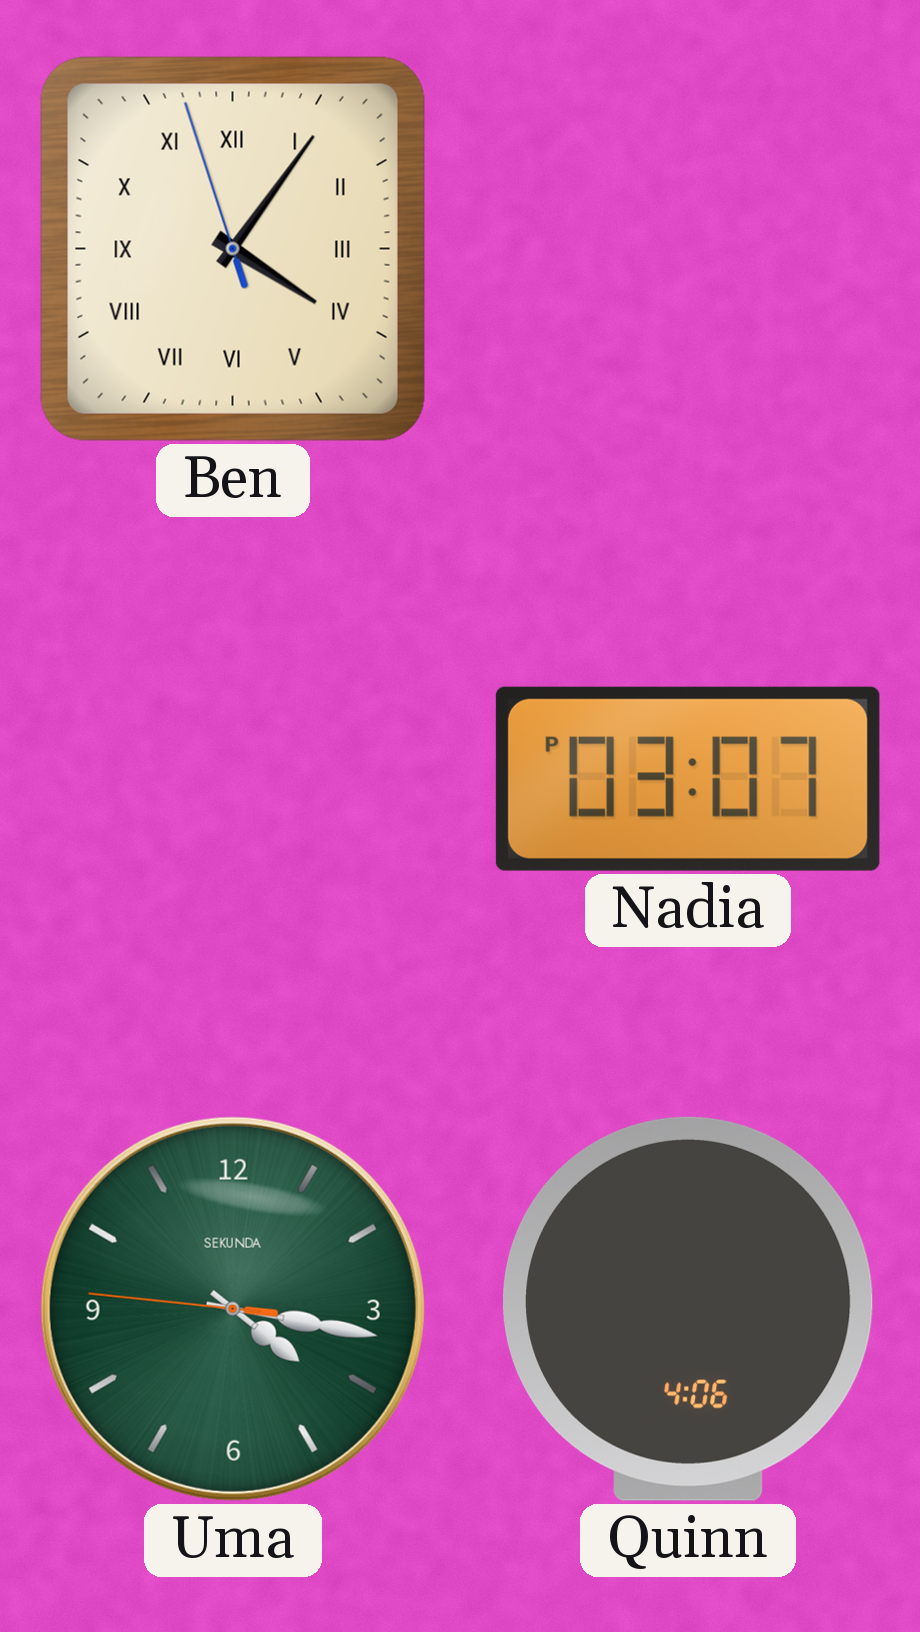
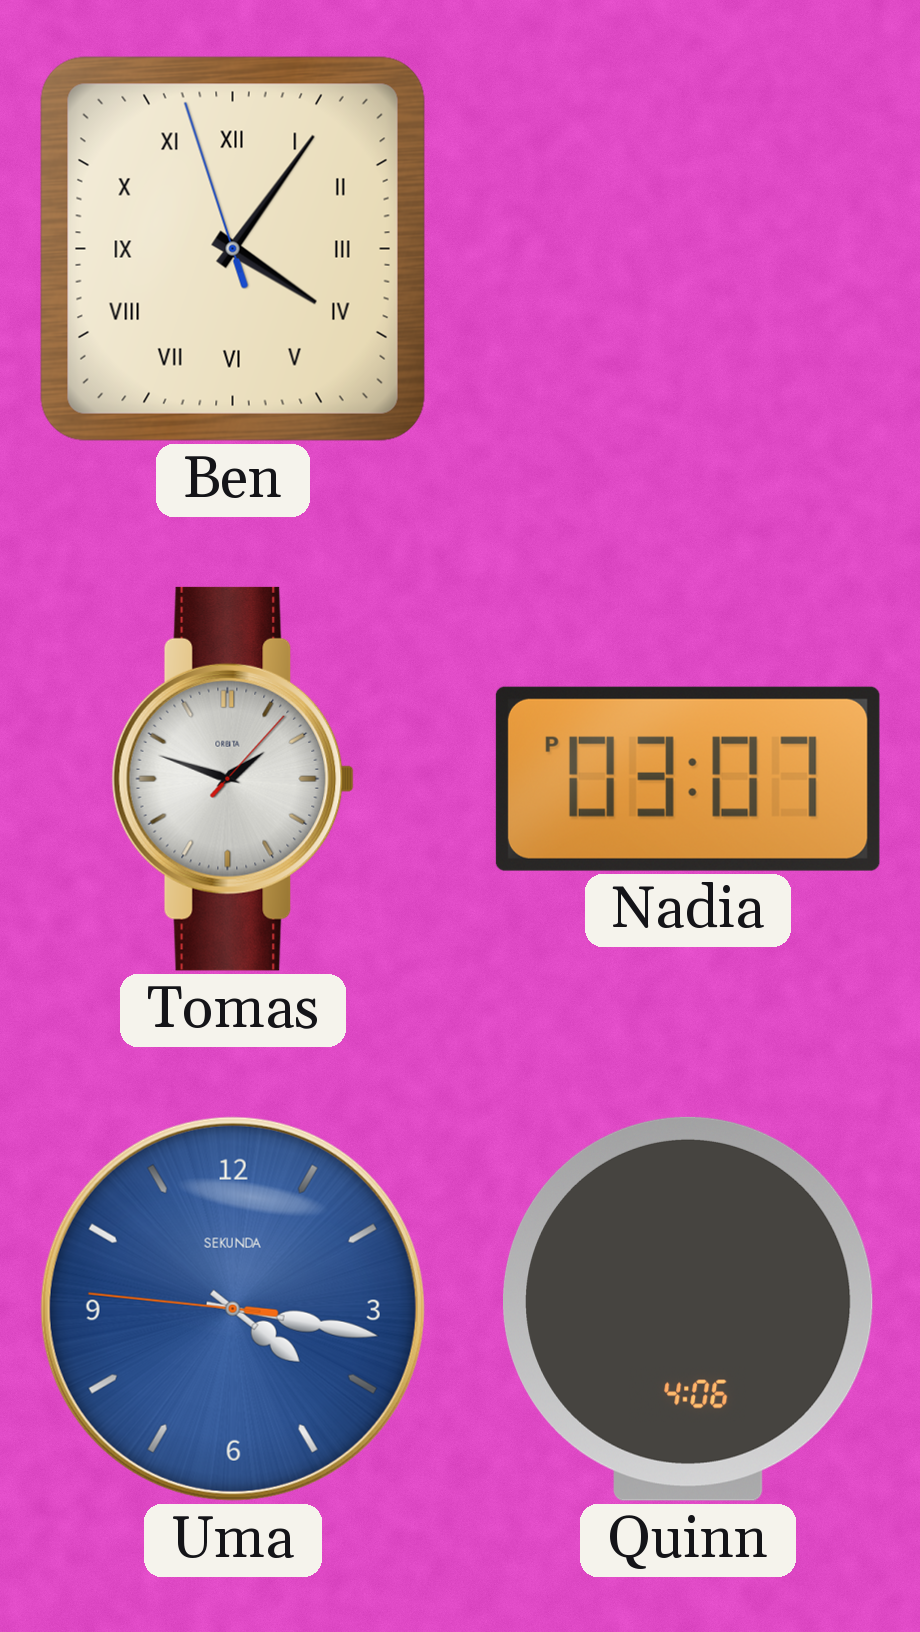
Tomas: none -> 1:48 (233, 779)
Uma dial: green -> blue (233, 1309)
